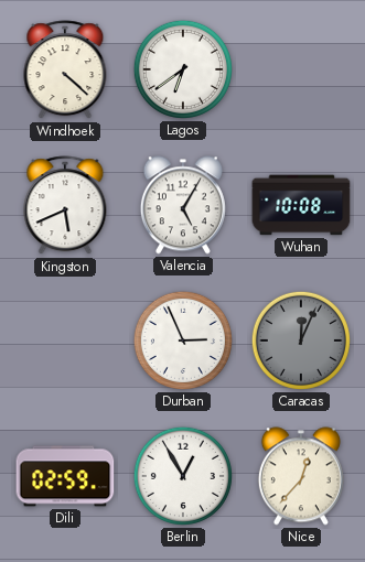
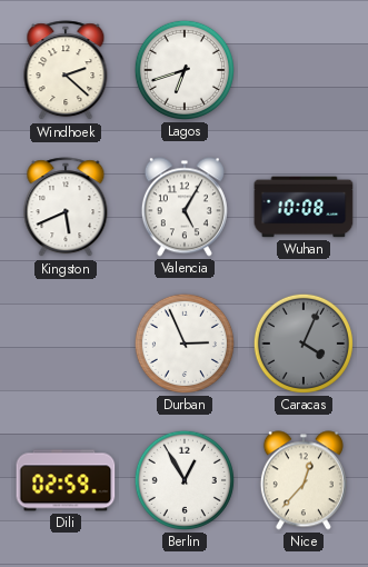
Windhoek: 4:22 -> 2:22 (66, 71)
Lagos: 6:39 -> 6:42 (185, 70)
Caracas: 12:04 -> 4:04 (304, 344)
